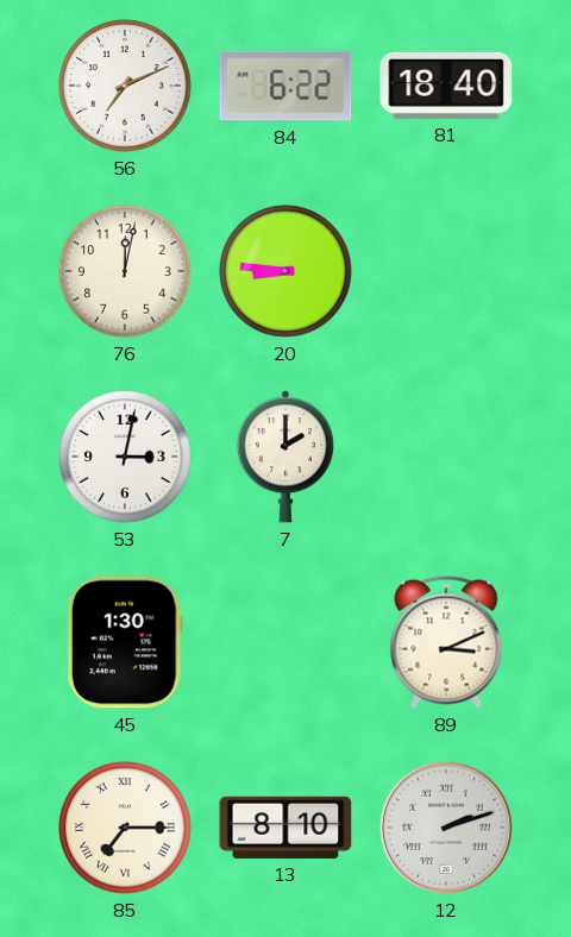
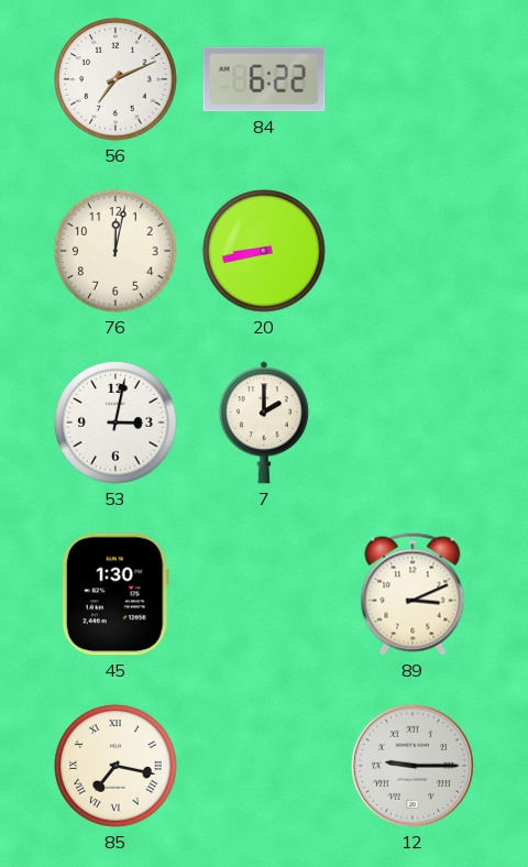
81: 18:40 -> none (446, 86)
20: 8:46 -> 8:43 (264, 251)
85: 7:15 -> 7:17 (116, 766)
13: 8:10 -> none (285, 828)
12: 2:12 -> 9:15 (413, 766)
